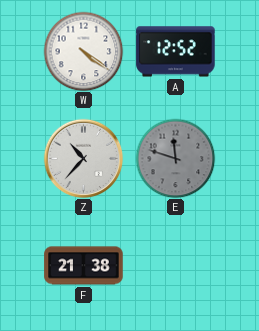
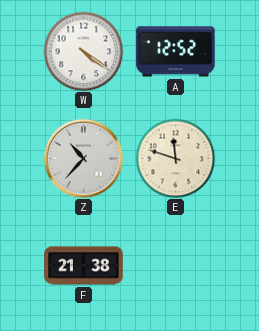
E dial: grey -> cream (175, 158)
